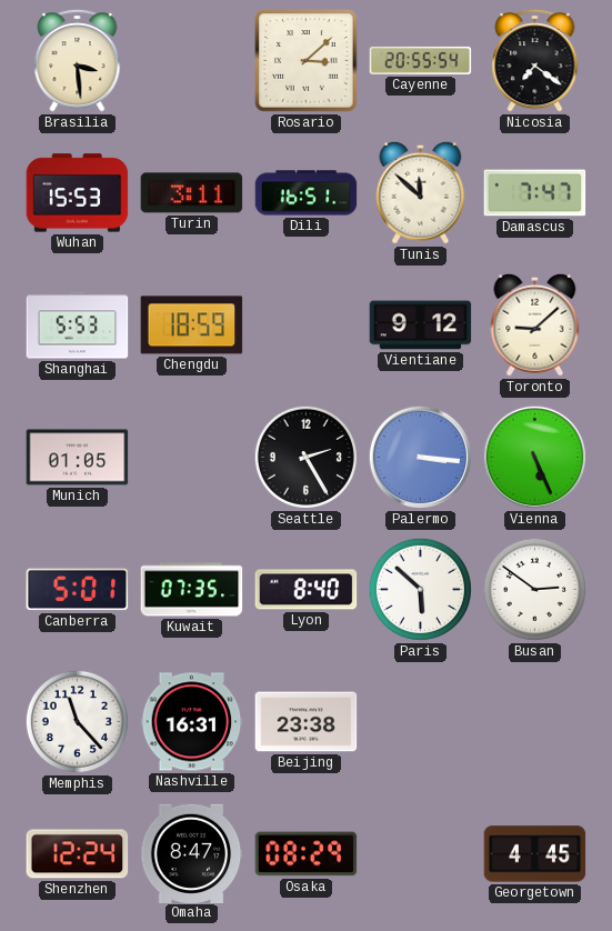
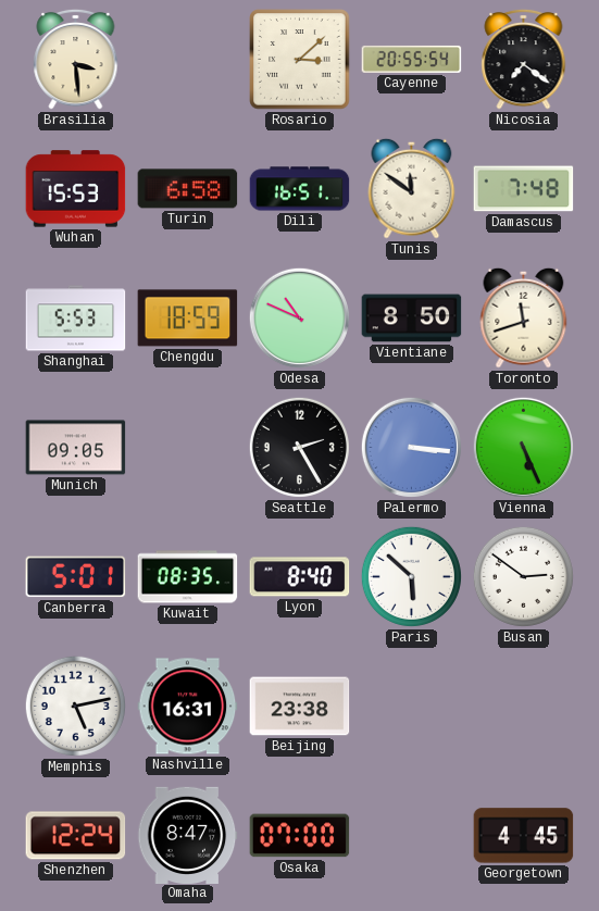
Turin: 3:11 -> 6:58 (188, 189)
Tunis: 11:52 -> 11:51 (412, 188)
Damascus: 7:47 -> 7:48 (524, 189)
Odesa: none -> 10:49 (299, 317)
Vientiane: 9:12 -> 8:50 (412, 319)
Toronto: 9:08 -> 11:42 (524, 317)
Munich: 01:05 -> 09:05 (76, 448)
Kuwait: 07:35 -> 08:35 (188, 577)
Memphis: 11:23 -> 5:13 (75, 706)
Osaka: 08:29 -> 07:00 (300, 836)
